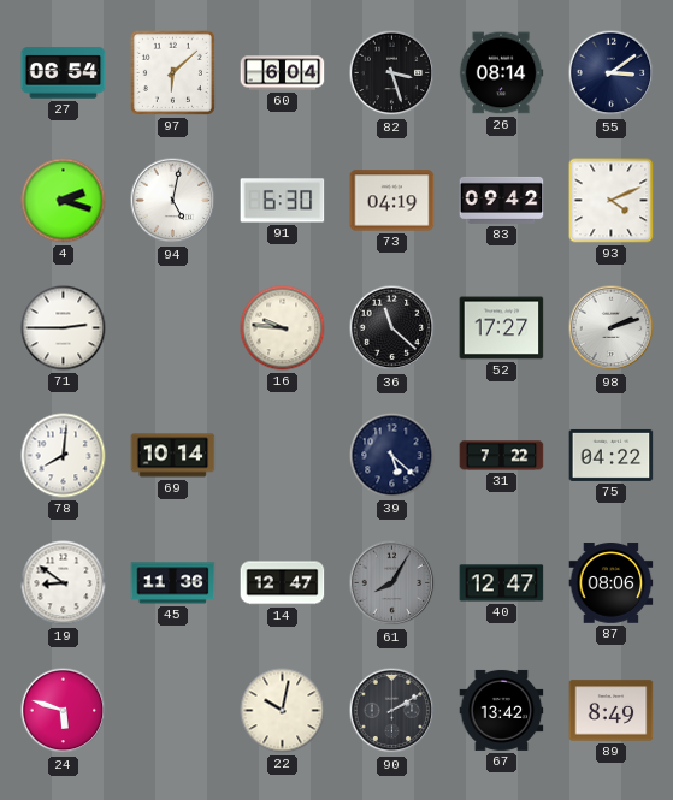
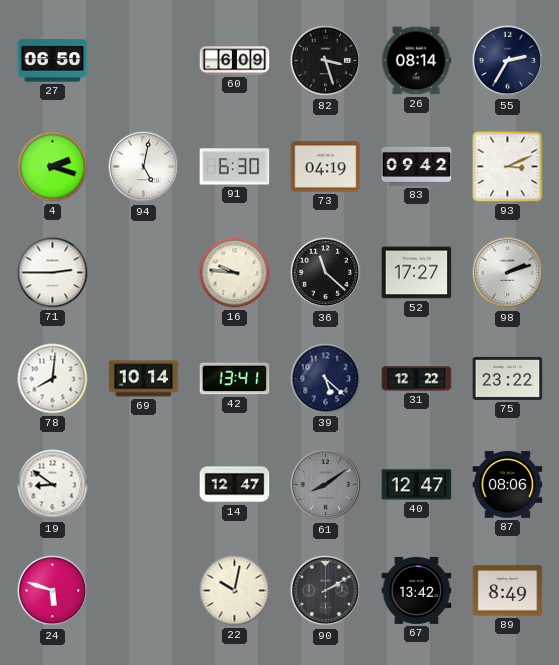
27: 06:54 -> 06:50 (53, 61)
97: 6:08 -> none (172, 72)
60: 6:04 -> 6:09 (235, 61)
55: 3:09 -> 2:35 (508, 61)
93: 4:11 -> 3:11 (508, 167)
42: none -> 13:41 (235, 379)
31: 7:22 -> 12:22 (417, 379)
75: 04:22 -> 23:22 (508, 378)
45: 11:36 -> none (173, 583)
61: 8:05 -> 8:09 (326, 485)
